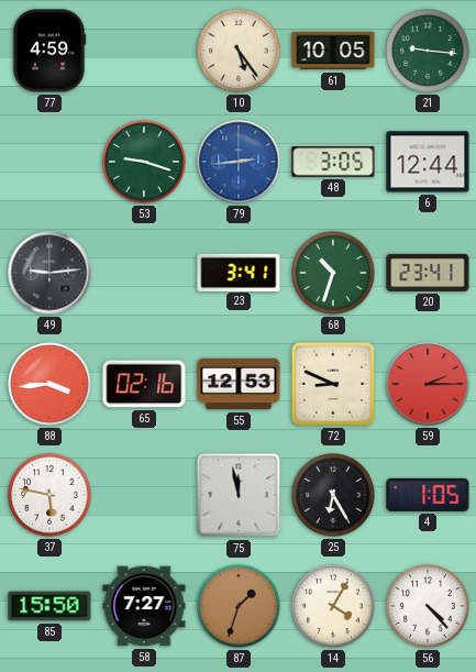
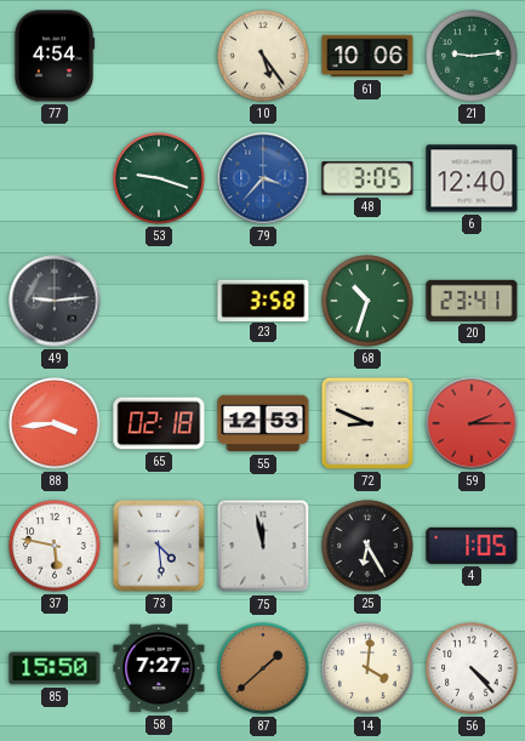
77: 4:59 -> 4:54 (55, 56)
61: 10:05 -> 10:06 (367, 56)
21: 9:16 -> 9:14 (472, 56)
79: 2:44 -> 3:37 (263, 178)
6: 12:44 -> 12:40 (472, 178)
23: 3:41 -> 3:58 (263, 300)
65: 02:16 -> 02:18 (159, 423)
73: none -> 4:29 (160, 547)
87: 1:33 -> 1:38 (263, 668)
14: 4:05 -> 4:01 (367, 668)
